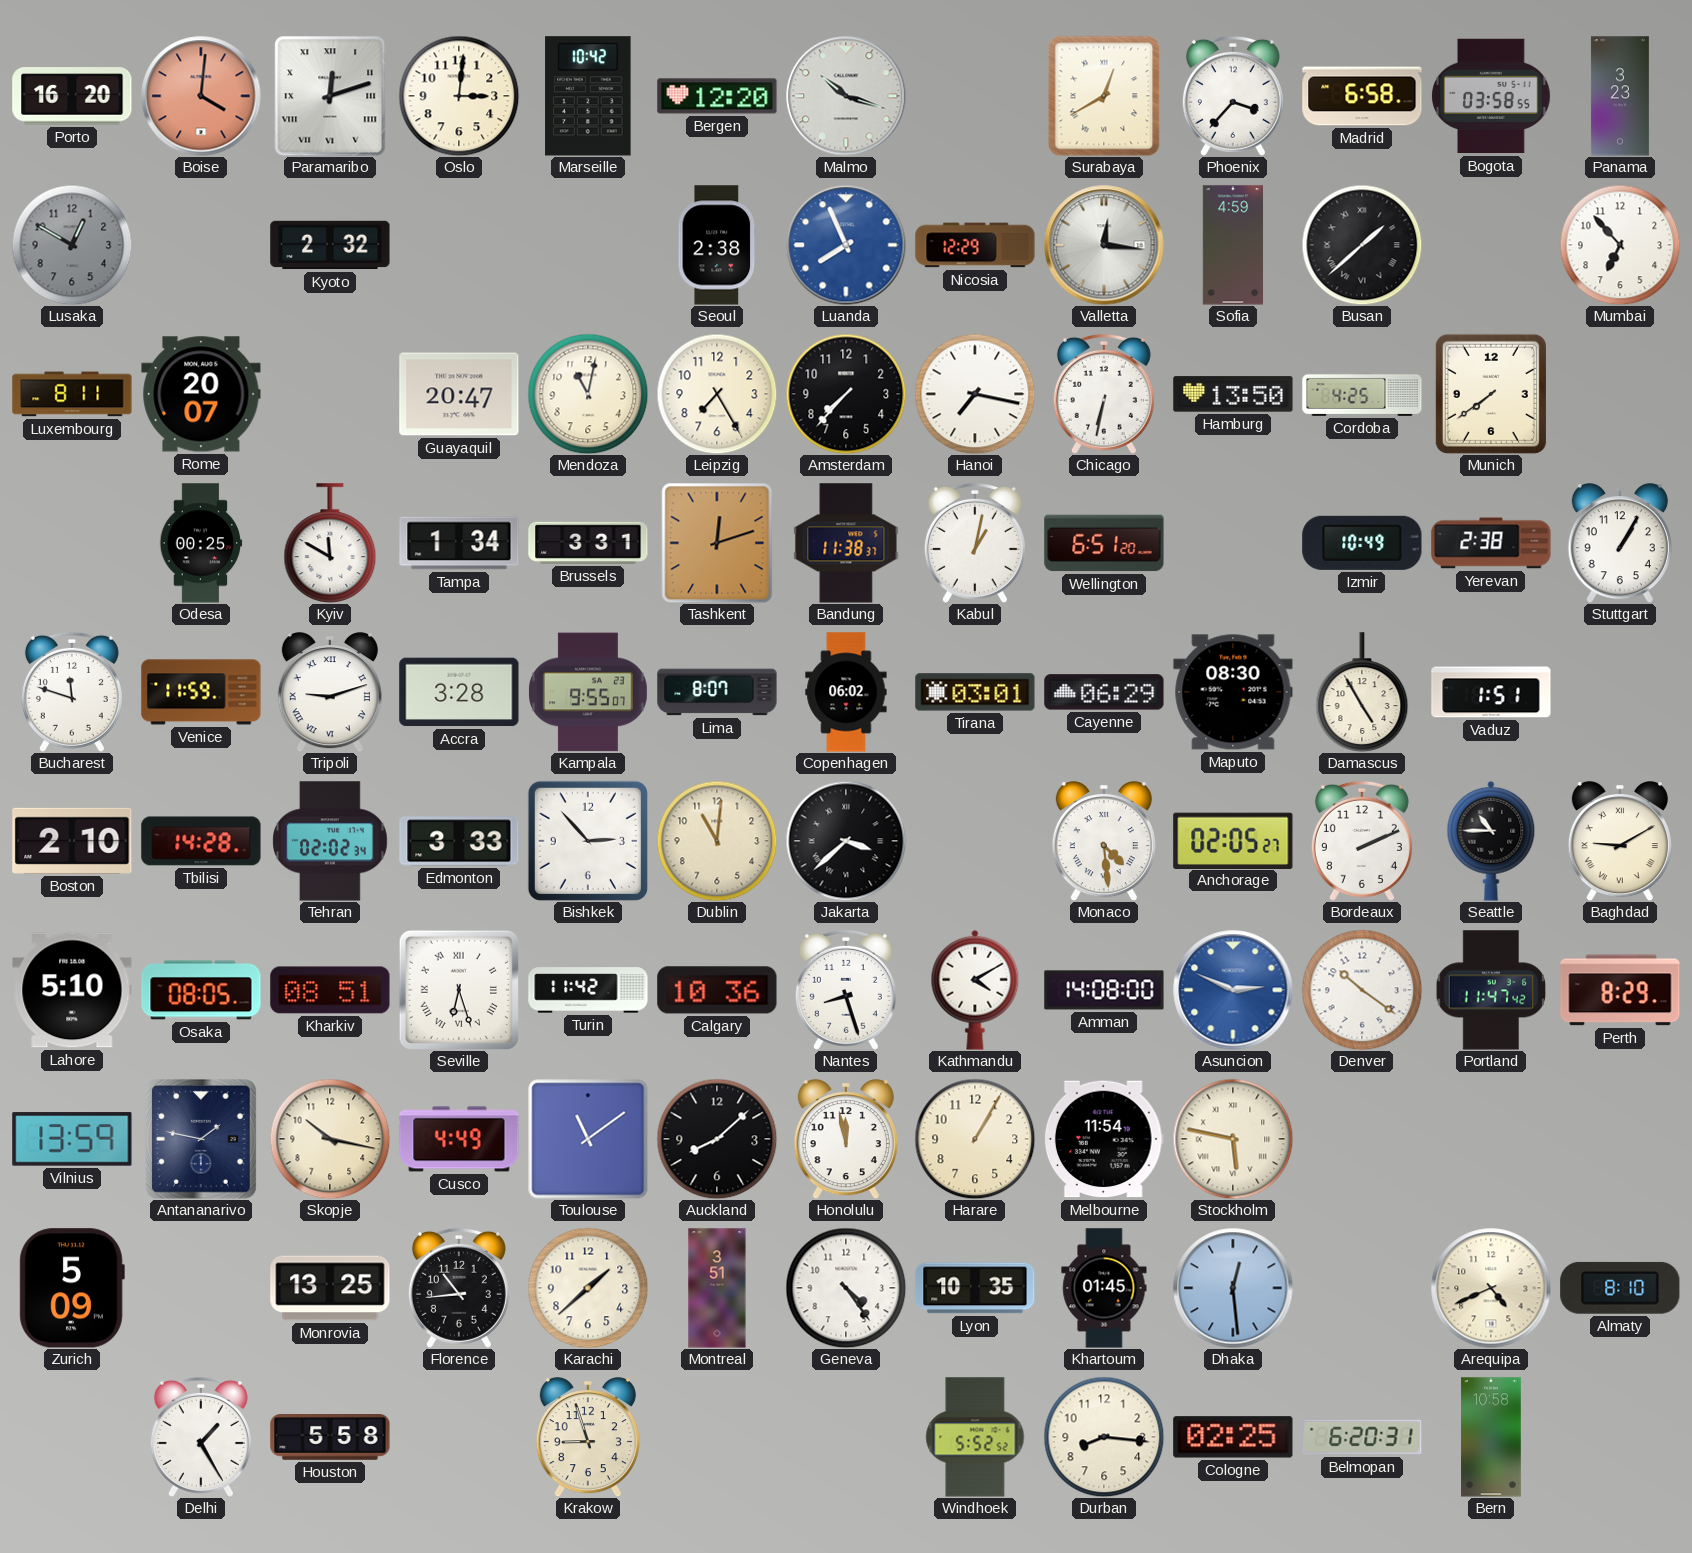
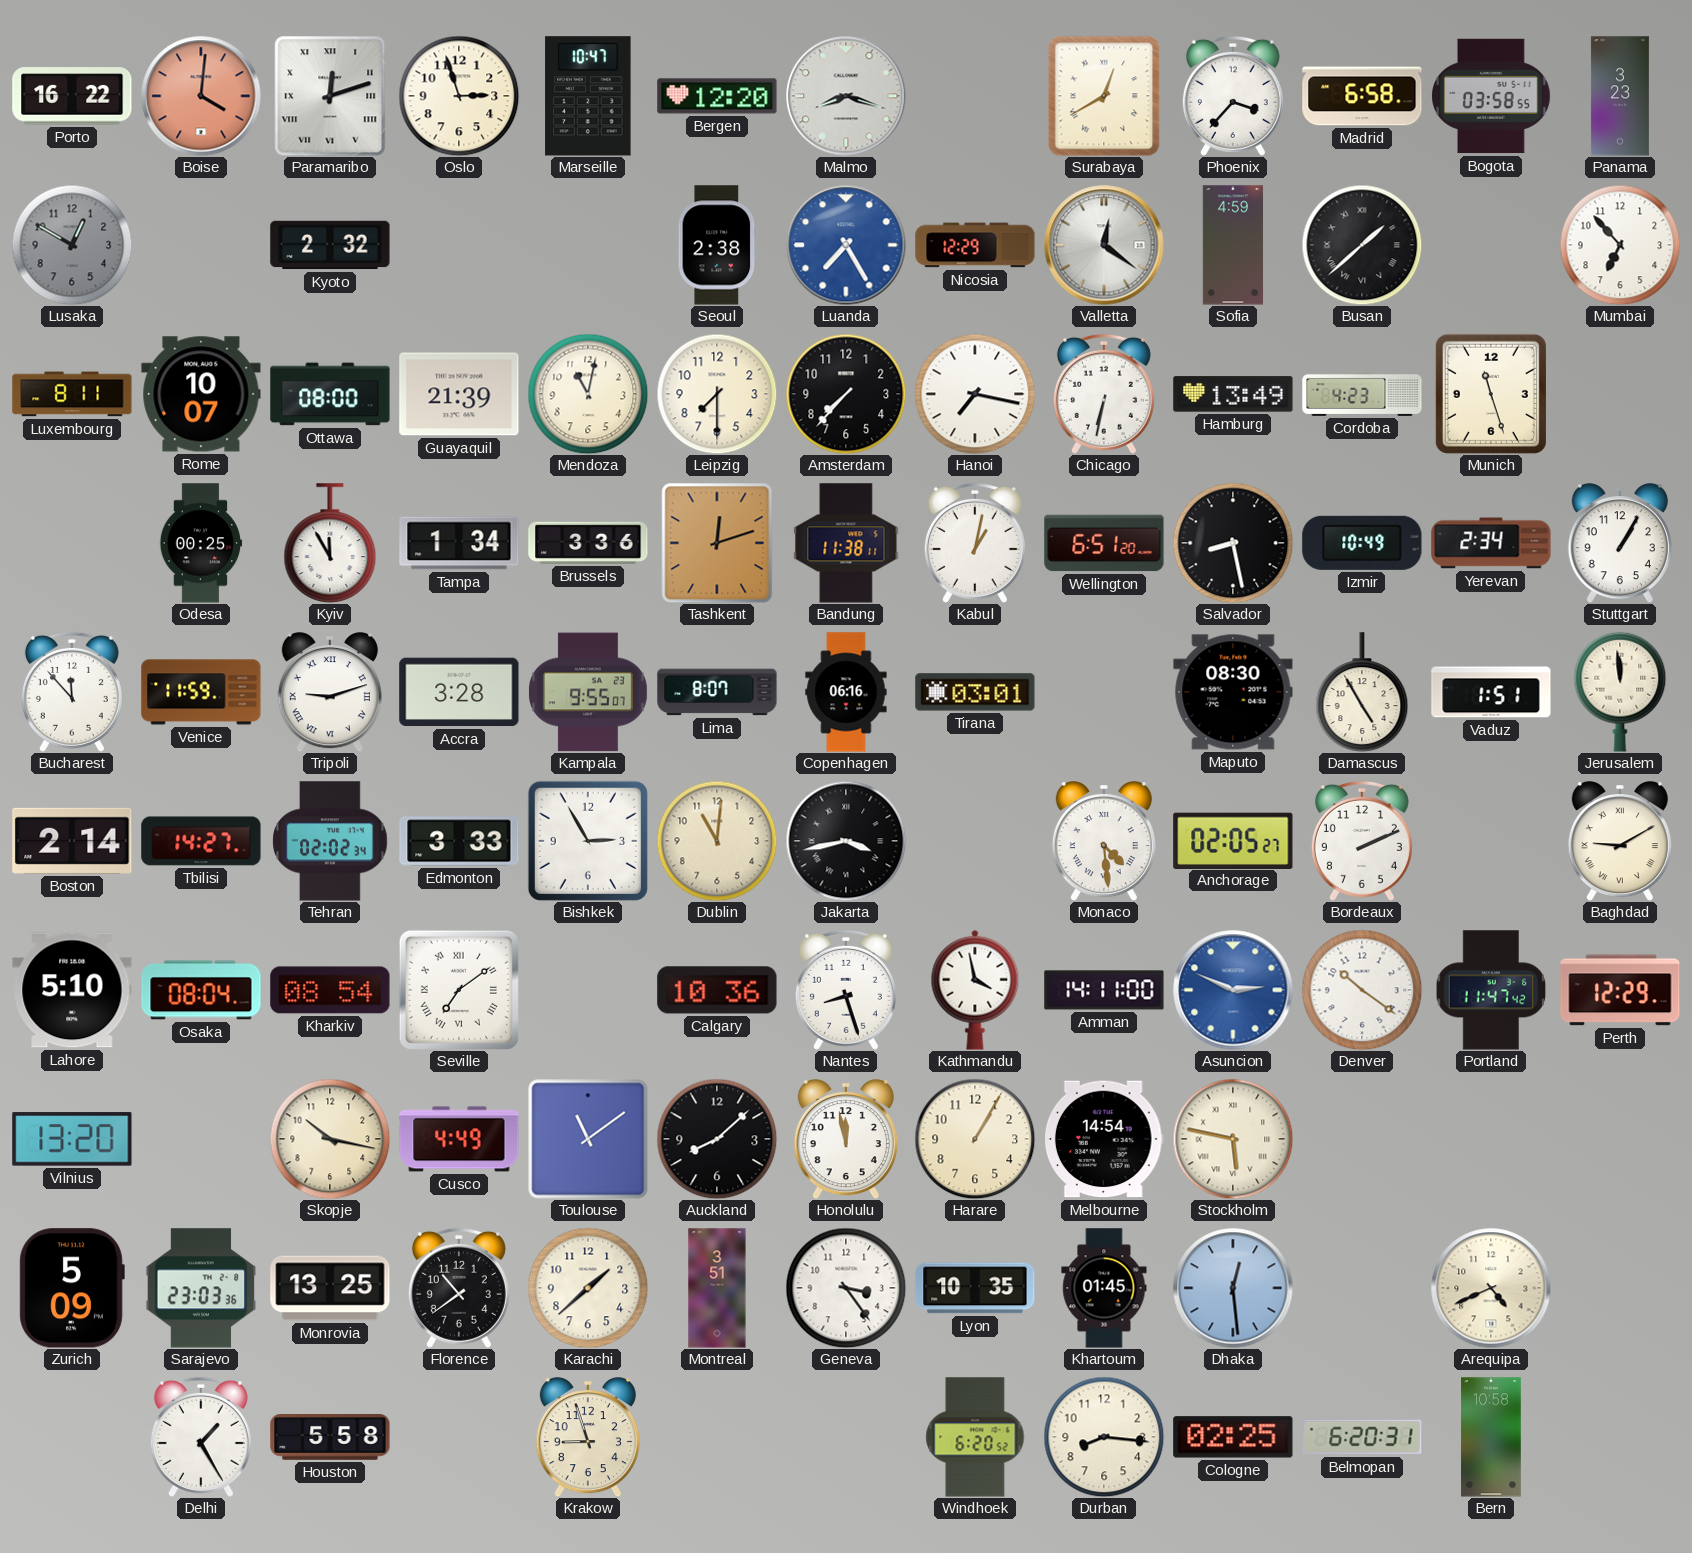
Porto: 16:20 -> 16:22 (72, 96)
Oslo: 3:01 -> 2:57 (459, 96)
Marseille: 10:42 -> 10:47 (588, 96)
Malmo: 10:18 -> 8:18 (846, 96)
Luanda: 7:56 -> 7:25 (846, 245)
Valletta: 12:16 -> 12:21 (1104, 245)
Rome: 20:07 -> 10:07 (201, 394)
Ottawa: none -> 08:00 (330, 394)
Guayaquil: 20:47 -> 21:39 (459, 394)
Leipzig: 7:25 -> 7:30 (717, 394)
Hamburg: 13:50 -> 13:49 (1233, 394)
Cordoba: 4:25 -> 4:23 (1362, 394)
Munich: 7:39 -> 11:27 (1491, 394)
Kyiv: 11:50 -> 11:55 (330, 543)
Brussels: 3:31 -> 3:36 (588, 543)
Bandung: 11:38:37 -> 11:38:11 (846, 543)
Salvador: none -> 8:28 (1233, 543)
Yerevan: 2:38 -> 2:34 (1491, 543)
Bucharest: 11:48 -> 11:53 (72, 692)
Copenhagen: 06:02 -> 06:16 (846, 692)
Cayenne: 06:29 -> none (1104, 692)
Jerusalem: none -> 11:59 (1620, 692)
Boston: 2:10 -> 2:14 (72, 841)
Tbilisi: 14:28 -> 14:27 (201, 841)
Bishkek: 2:53 -> 2:55 (588, 841)
Jakarta: 3:38 -> 3:43 (846, 841)
Seattle: 10:45 -> none (1491, 841)
Osaka: 08:05 -> 08:04 (201, 990)
Kharkiv: 08:51 -> 08:54 (330, 990)
Seville: 6:27 -> 7:09 (459, 990)
Turin: 11:42 -> none (588, 990)
Kathmandu: 4:10 -> 3:58 (975, 990)
Amman: 14:08 -> 14:11 (1104, 990)
Perth: 8:29 -> 12:29 (1620, 990)
Vilnius: 13:59 -> 13:20 (72, 1139)
Antananarivo: 1:47 -> none (201, 1139)
Melbourne: 11:54 -> 14:54 (1104, 1139)
Sarajevo: none -> 23:03 (201, 1288)
Florence: 10:44 -> 10:39 (459, 1288)
Geneva: 4:24 -> 3:24 (846, 1288)
Almaty: 8:10 -> none (1620, 1288)
Windhoek: 5:52 -> 6:20 (975, 1437)
